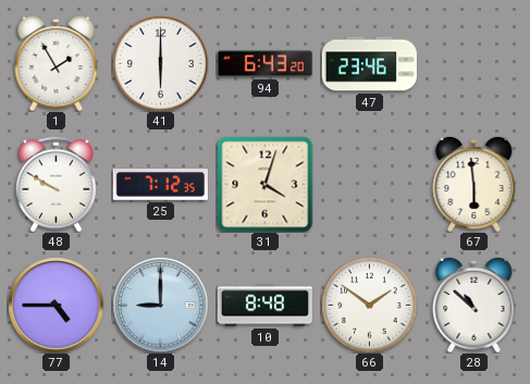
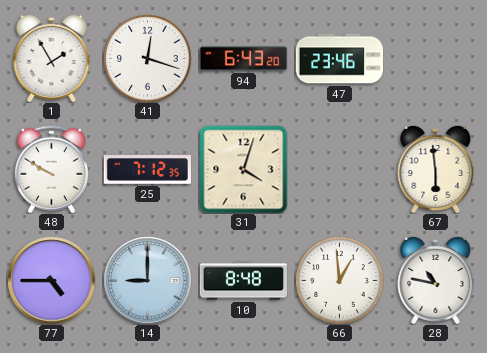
41: 6:00 -> 12:18 (147, 58)
66: 1:51 -> 12:59 (339, 280)
28: 10:52 -> 10:47 (436, 280)
